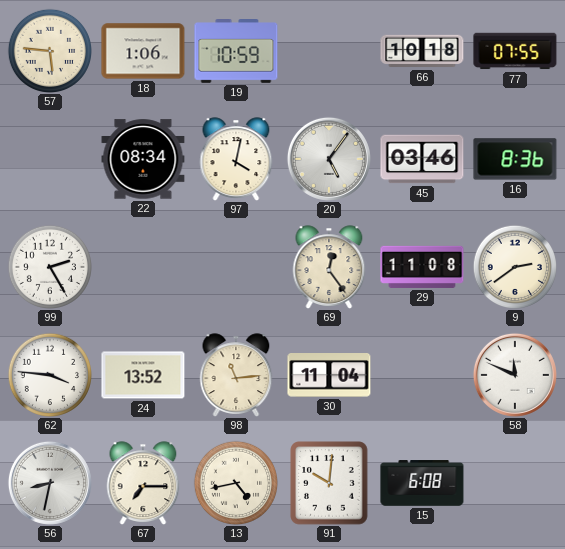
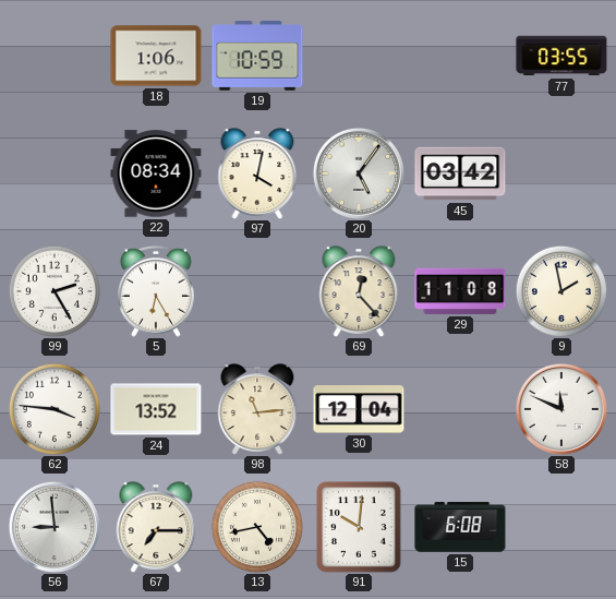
57: 5:46 -> none (49, 50)
66: 10:18 -> none (422, 51)
77: 07:55 -> 03:55 (561, 56)
45: 03:46 -> 03:42 (460, 173)
16: 8:36 -> none (515, 159)
5: none -> 6:25 (157, 291)
69: 12:24 -> 12:23 (359, 291)
9: 2:39 -> 1:58 (560, 290)
30: 11:04 -> 12:04 (359, 409)
56: 8:32 -> 8:59 (55, 527)
